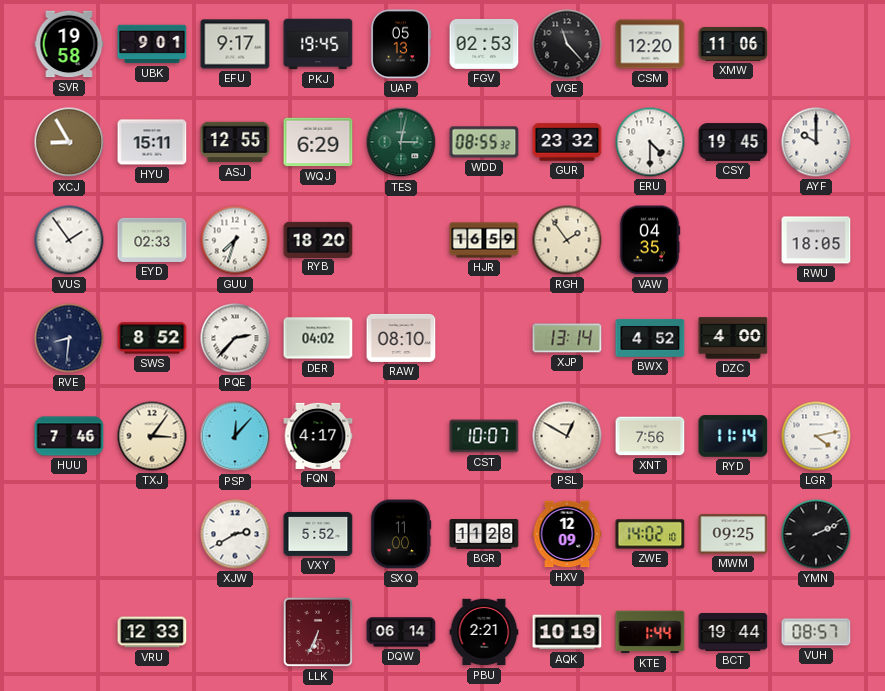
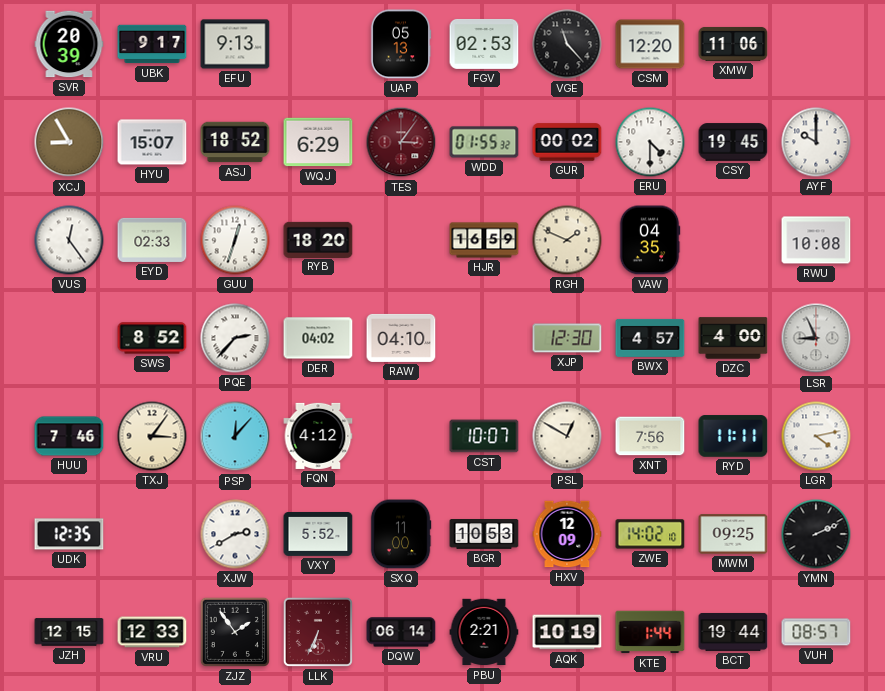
SVR: 19:58 -> 20:39 (69, 44)
UBK: 9:01 -> 9:17 (152, 44)
EFU: 9:17 -> 9:13 (235, 44)
PKJ: 19:45 -> none (318, 44)
HYU: 15:11 -> 15:07 (152, 142)
ASJ: 12:55 -> 18:52 (235, 142)
TES: 3:02 -> 3:06 (401, 142)
TES dial: green -> burgundy (401, 142)
WDD: 08:55 -> 01:55 (484, 142)
GUR: 23:32 -> 00:02 (567, 142)
VUS: 1:54 -> 12:24 (69, 240)
GUU: 7:33 -> 12:33 (235, 240)
RGH: 1:54 -> 1:49 (567, 240)
RWU: 18:05 -> 10:08 (816, 240)
RVE: 8:31 -> none (69, 338)
RAW: 08:10 -> 04:10 (401, 338)
XJP: 13:14 -> 12:30 (567, 338)
BWX: 4:52 -> 4:57 (650, 338)
LSR: none -> 8:56 (816, 338)
FQN: 4:17 -> 4:12 (318, 436)
RYD: 11:14 -> 11:11 (733, 436)
UDK: none -> 12:35 (69, 534)
BGR: 11:28 -> 10:53 (484, 535)
JZH: none -> 12:15 (69, 632)
ZJZ: none -> 1:54 (235, 632)
